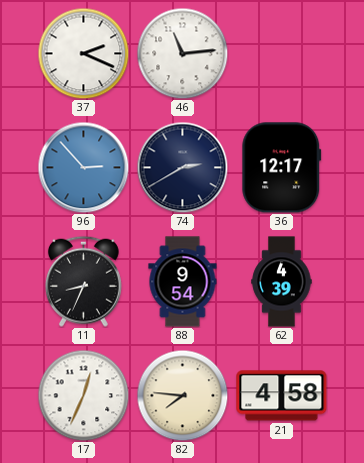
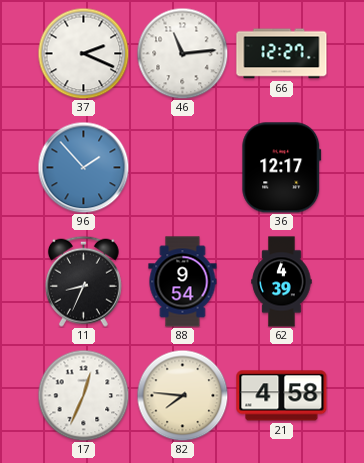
66: none -> 12:27 (282, 54)
96: 2:53 -> 1:53 (83, 167)
74: 2:40 -> none (182, 167)
